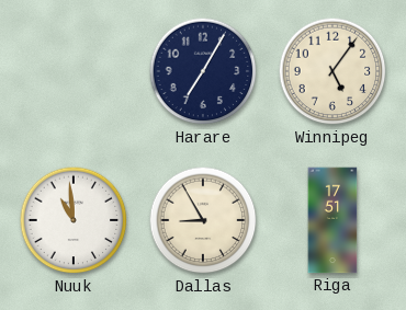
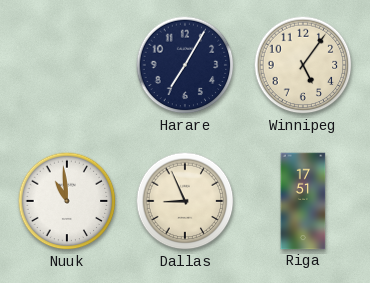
Dallas: 8:55 -> 8:56 (185, 201)
